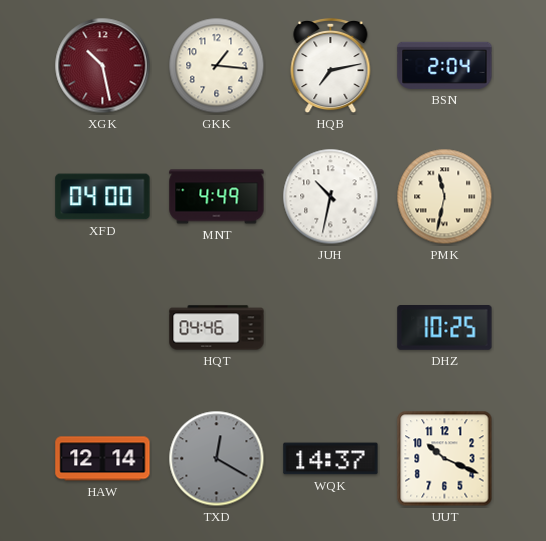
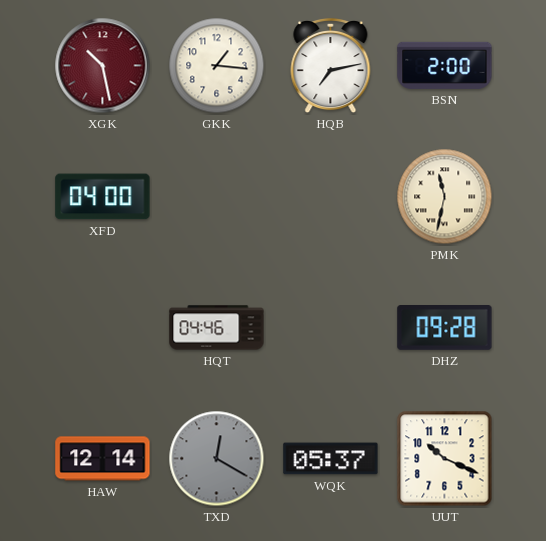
BSN: 2:04 -> 2:00 (445, 65)
MNT: 4:49 -> none (217, 197)
JUH: 10:32 -> none (331, 197)
DHZ: 10:25 -> 09:28 (445, 328)
WQK: 14:37 -> 05:37 (331, 459)
